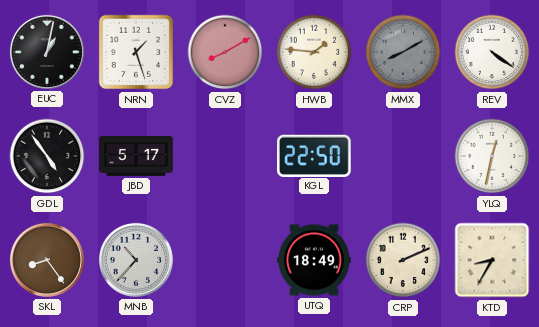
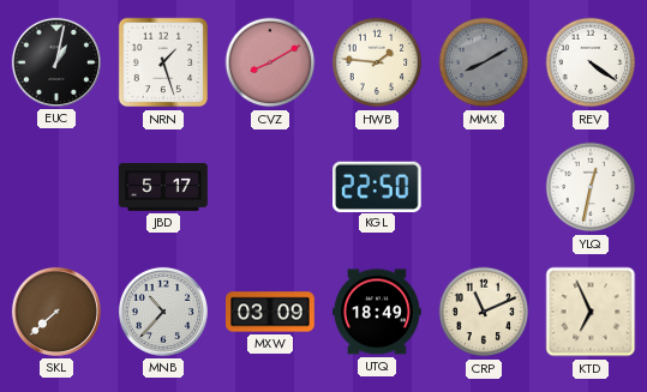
GDL: 4:54 -> none (47, 156)
SKL: 8:24 -> 7:38 (56, 312)
MXW: none -> 03:09 (270, 312)
CRP: 2:11 -> 11:11 (484, 312)
KTD: 8:35 -> 6:56 (591, 312)
